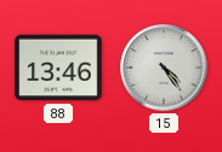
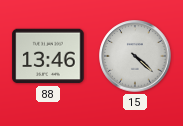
15: 4:24 -> 4:22 (135, 56)
